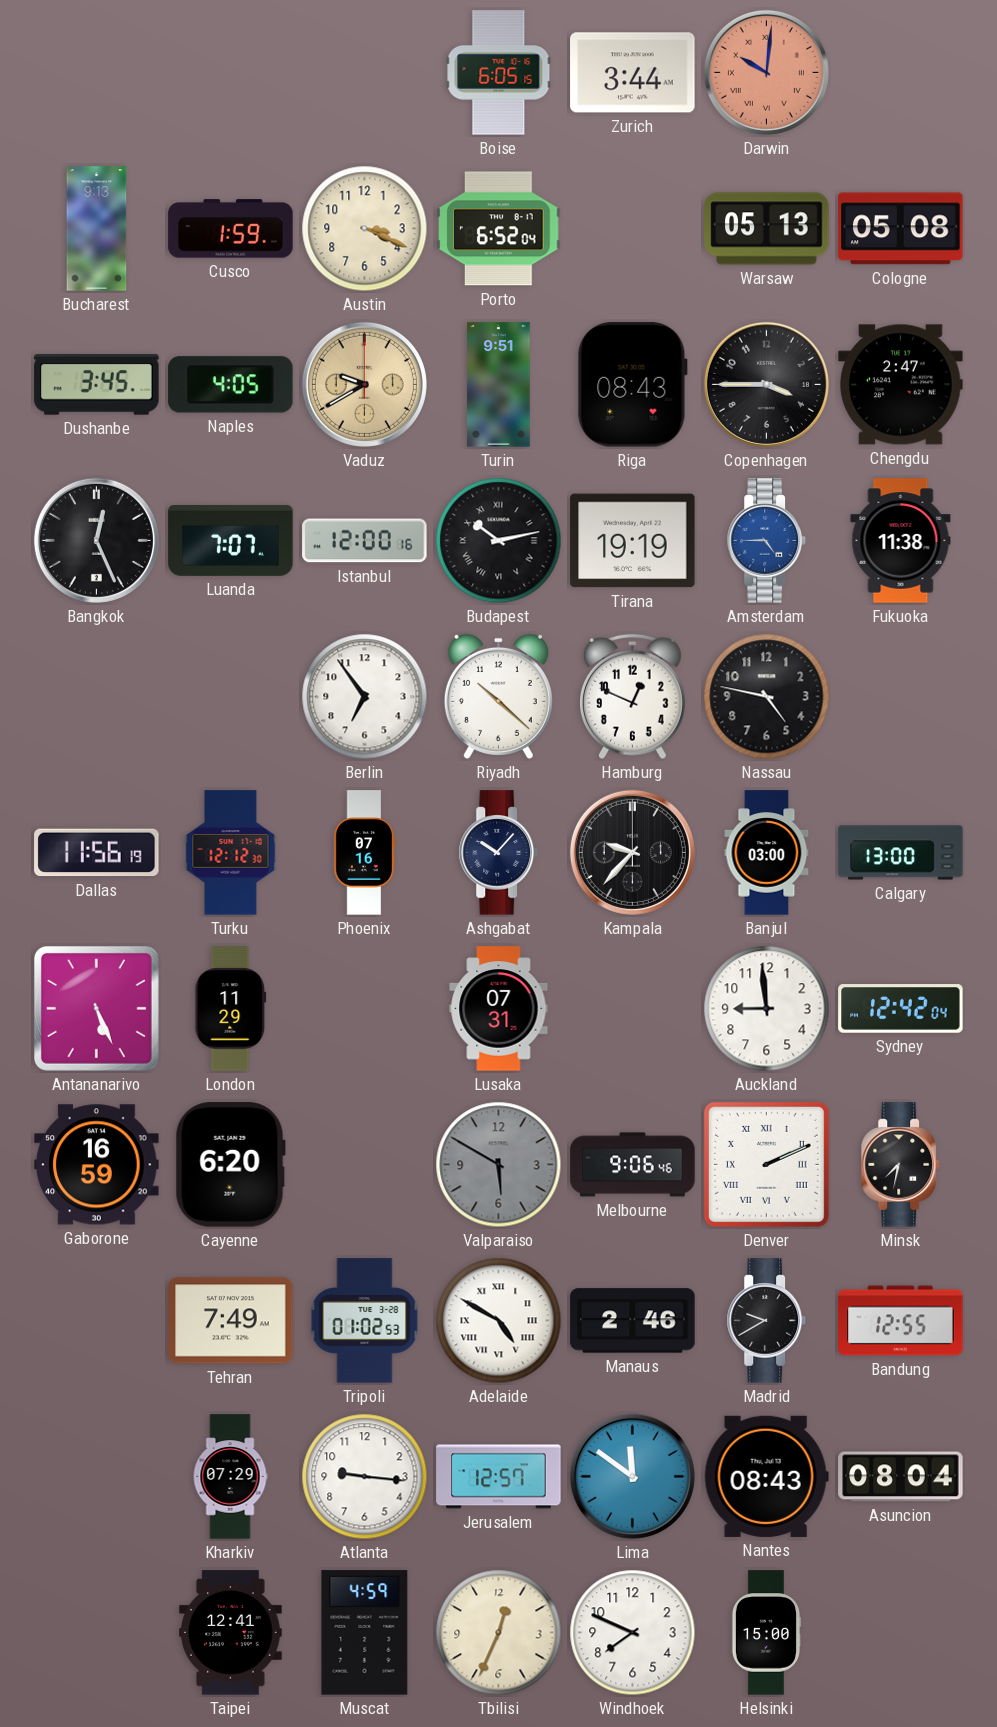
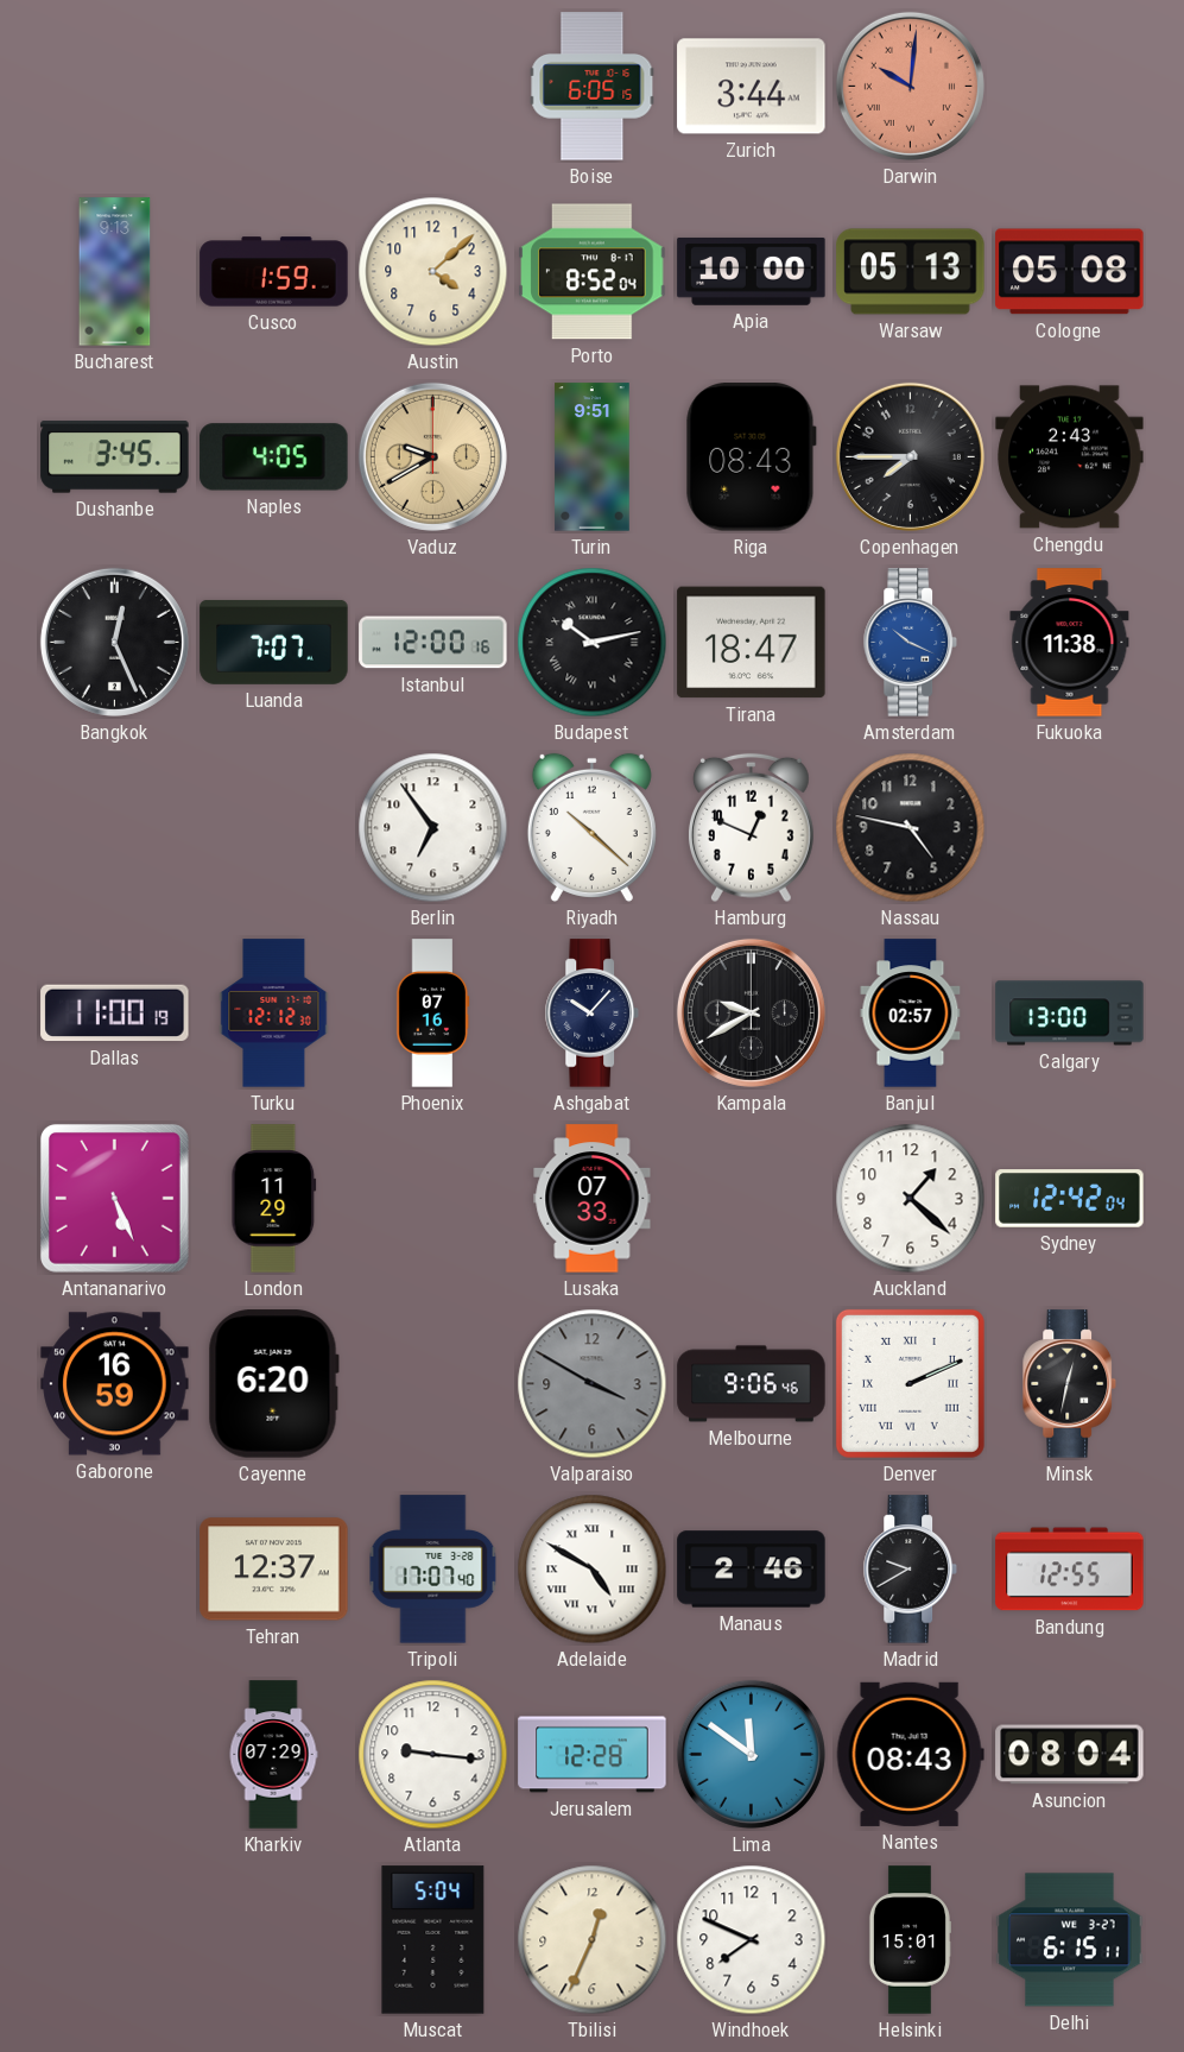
Austin: 3:19 -> 4:08 (433, 272)
Porto: 6:52 -> 8:52 (593, 272)
Apia: none -> 10:00 (752, 271)
Copenhagen: 3:45 -> 7:45 (910, 456)
Chengdu: 2:47 -> 2:43 (1070, 457)
Tirana: 19:19 -> 18:47 (752, 643)
Amsterdam: 4:45 -> 10:19 (910, 643)
Dallas: 11:56 -> 11:00 (115, 1014)
Kampala: 9:37 -> 9:40 (751, 1012)
Banjul: 03:00 -> 02:57 (911, 1014)
Lusaka: 07:31 -> 07:33 (593, 1199)
Auckland: 8:59 -> 1:22 (911, 1199)
Valparaiso: 5:50 -> 3:50 (593, 1384)
Minsk: 7:32 -> 12:32 (1069, 1384)
Tehran: 7:49 -> 12:37 (274, 1570)
Tripoli: 01:02 -> 17:07 (433, 1570)
Jerusalem: 12:57 -> 12:28 (593, 1755)
Taipei: 12:41 -> none (231, 1633)
Muscat: 4:59 -> 5:04 (433, 1940)
Helsinki: 15:00 -> 15:01 (910, 1940)
Delhi: none -> 6:15 (1070, 1940)
